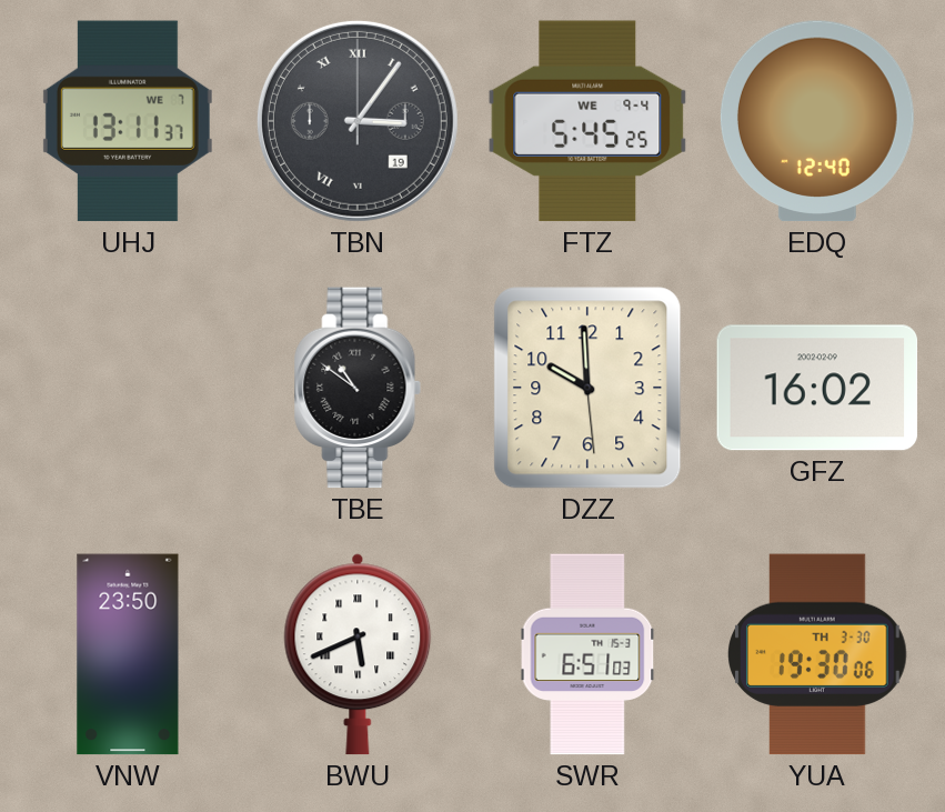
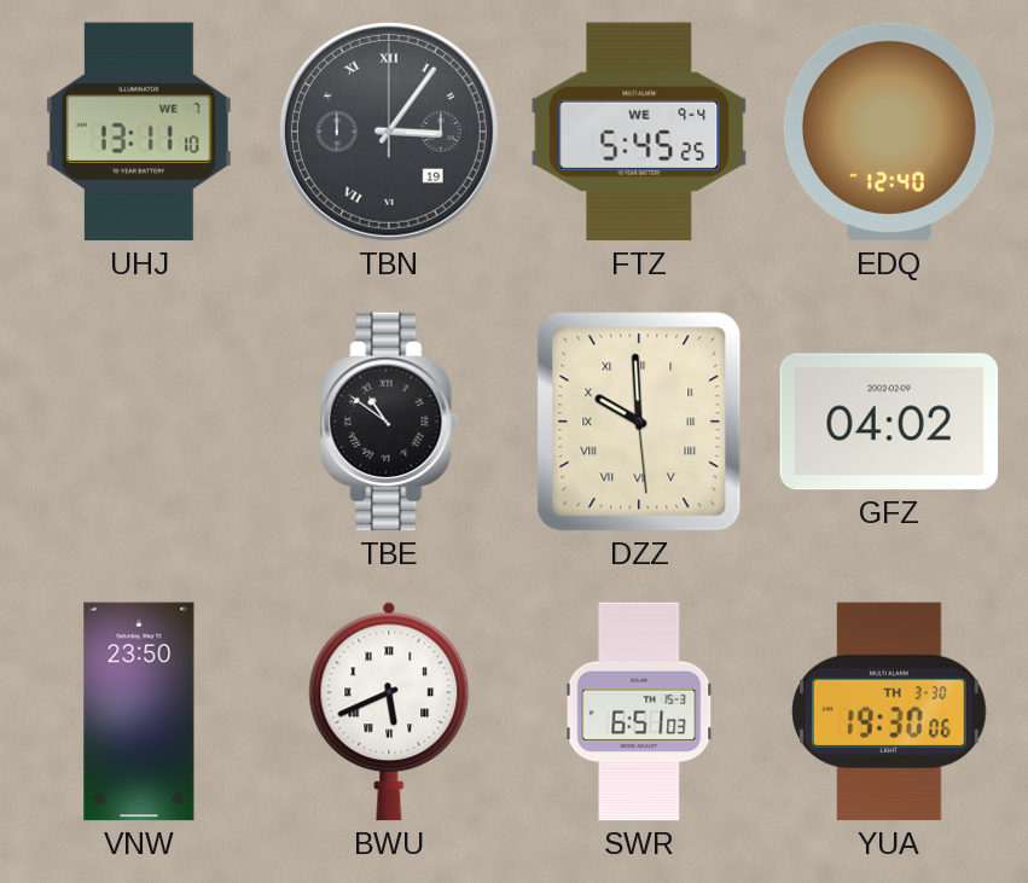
UHJ: 13:11:37 -> 13:11:10 (139, 132)
DZZ numerals: Arabic -> Roman (639, 422)
GFZ: 16:02 -> 04:02 (889, 422)
